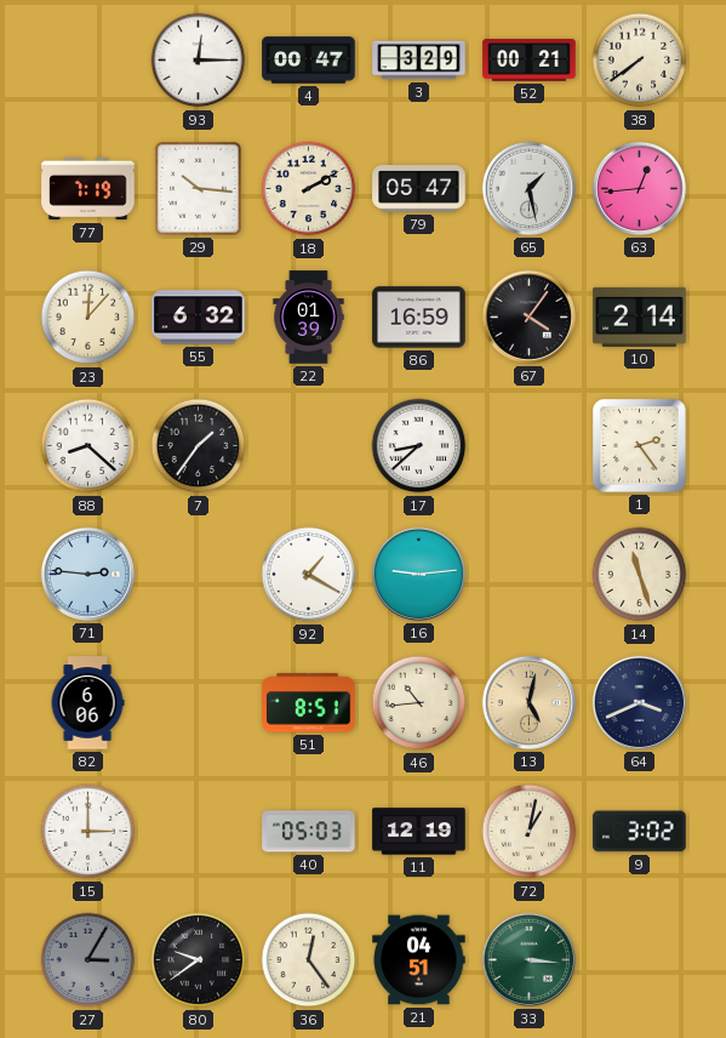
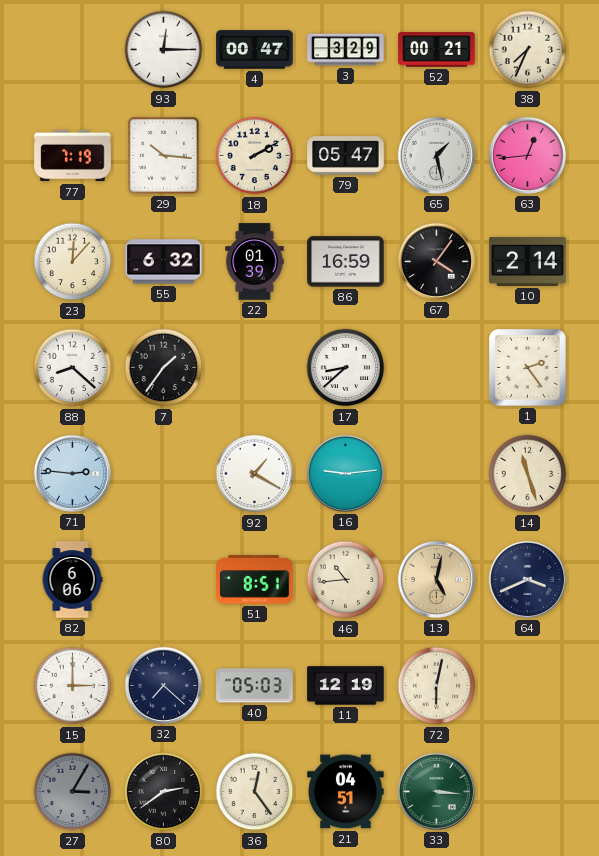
38: 7:39 -> 7:34 (528, 50)
32: none -> 7:22 (163, 685)
72: 1:02 -> 6:02 (437, 686)
9: 3:02 -> none (640, 832)
80: 9:39 -> 2:39 (164, 792)
